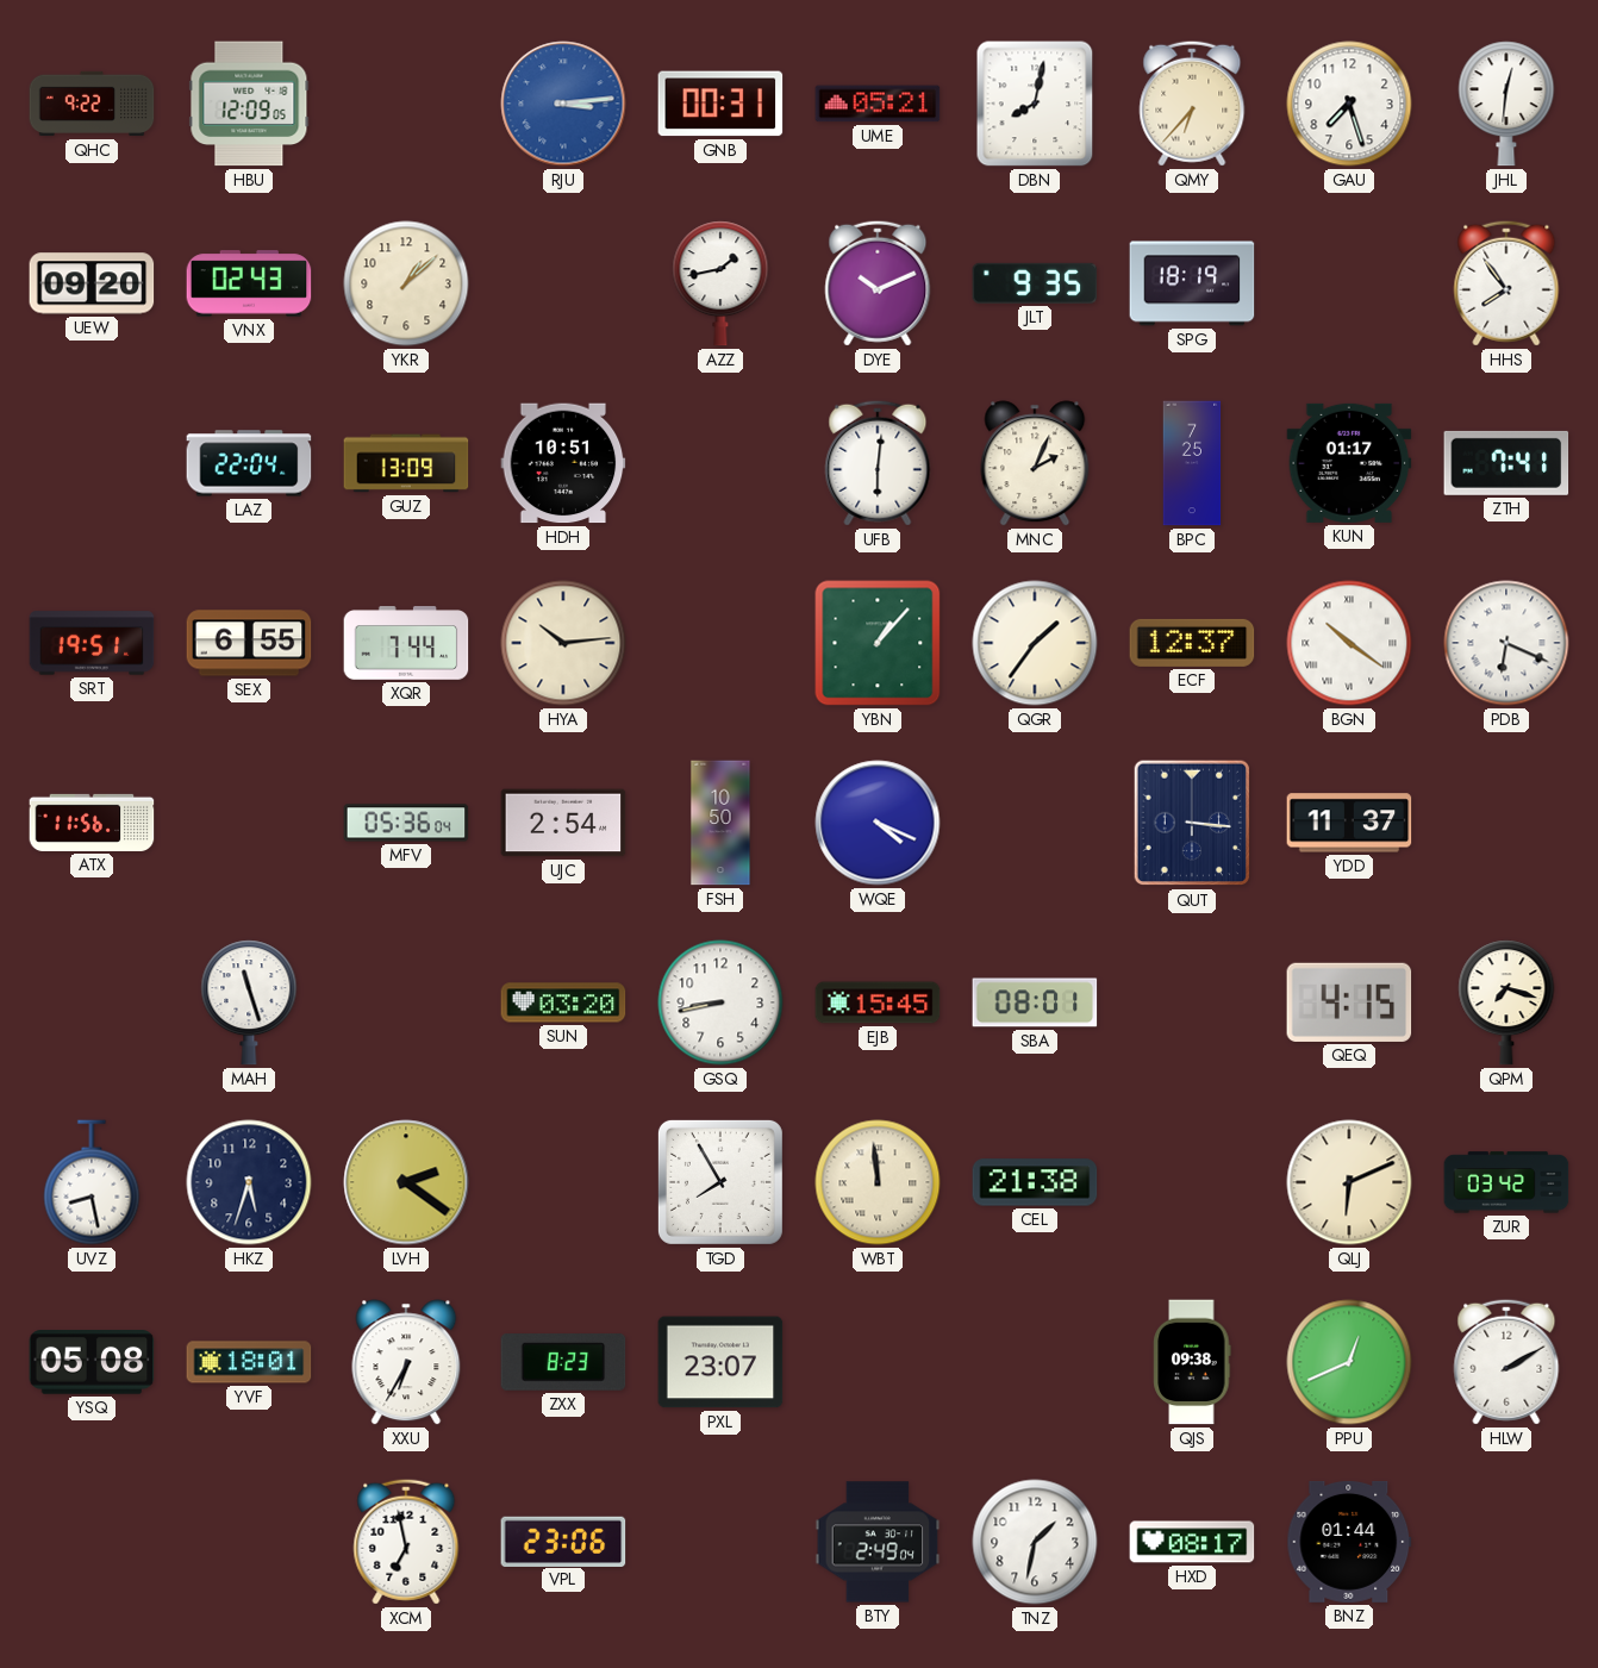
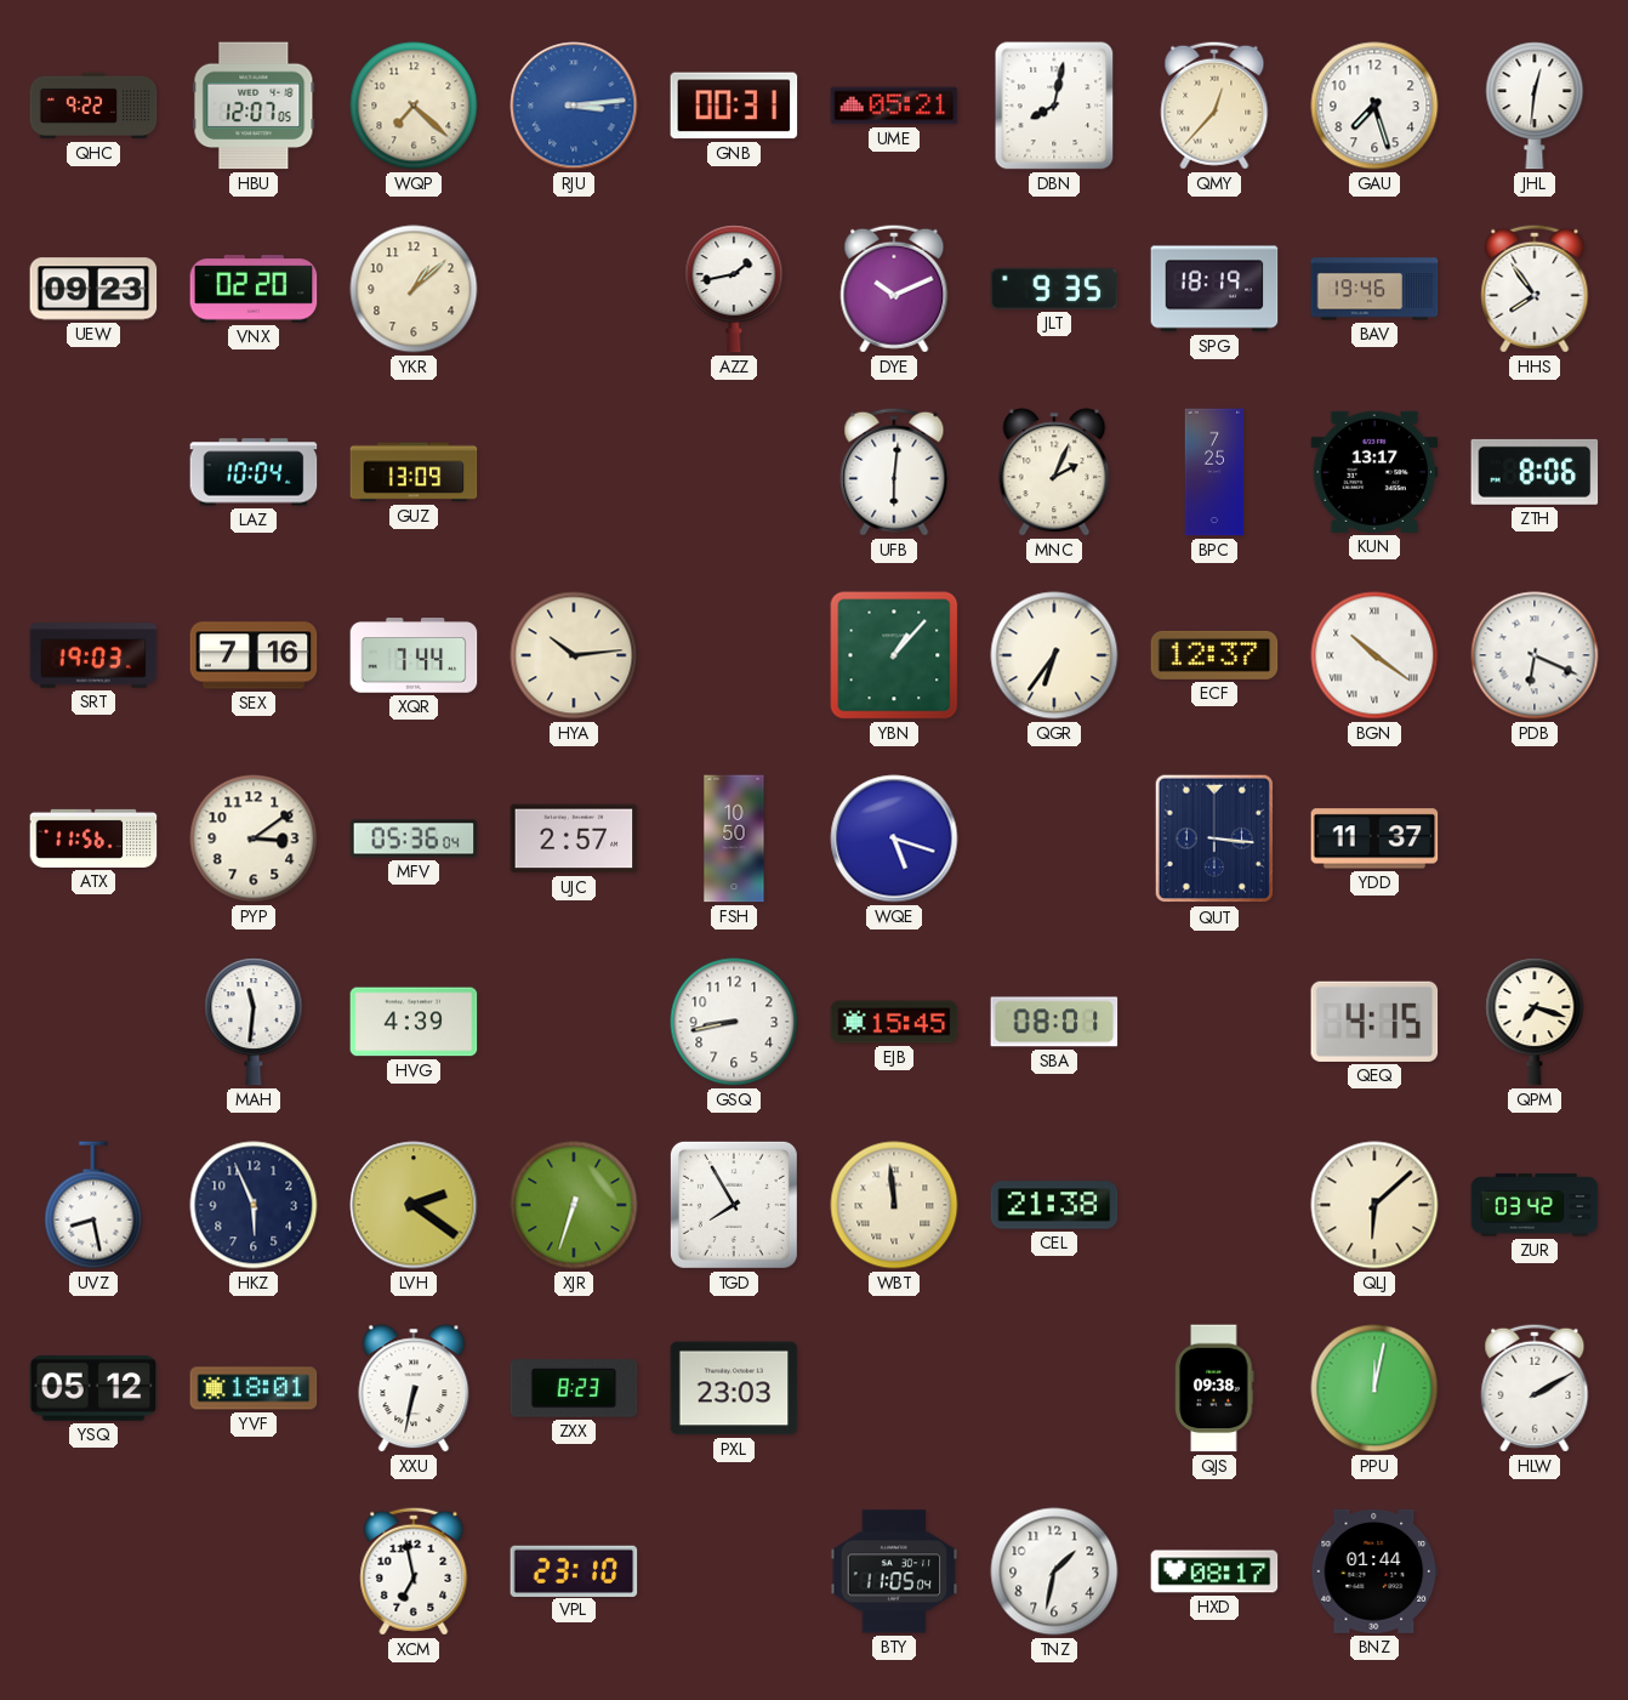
HBU: 12:09 -> 12:07 (254, 106)
WQP: none -> 7:22 (414, 106)
QMY: 6:37 -> 12:37 (1214, 106)
UEW: 09:20 -> 09:23 (93, 289)
VNX: 02:43 -> 02:20 (254, 289)
BAV: none -> 19:46 (1374, 289)
LAZ: 22:04 -> 10:04 (254, 472)
HDH: 10:51 -> none (563, 463)
KUN: 01:17 -> 13:17 (1374, 472)
ZTH: 7:41 -> 8:06 (1535, 472)
SRT: 19:51 -> 19:03 (93, 655)
SEX: 6:55 -> 7:16 (254, 655)
QGR: 1:36 -> 6:36 (1054, 655)
PYP: none -> 3:09 (254, 838)
UJC: 2:54 -> 2:57 (574, 838)
WQE: 4:19 -> 5:18 (894, 838)
MAH: 11:27 -> 11:31 (254, 1022)
HVG: none -> 4:39 (414, 1022)
SUN: 03:20 -> none (563, 1002)
HKZ: 5:33 -> 5:56 (254, 1205)
XJR: none -> 6:33 (574, 1205)
QLJ: 6:11 -> 6:08 (1374, 1205)
YSQ: 05:08 -> 05:12 (93, 1388)
XXU: 6:35 -> 6:32 (414, 1388)
PXL: 23:07 -> 23:03 (734, 1388)
PPU: 12:41 -> 12:02 (1374, 1388)
VPL: 23:06 -> 23:10 (574, 1570)
BTY: 2:49 -> 11:05 (894, 1571)
